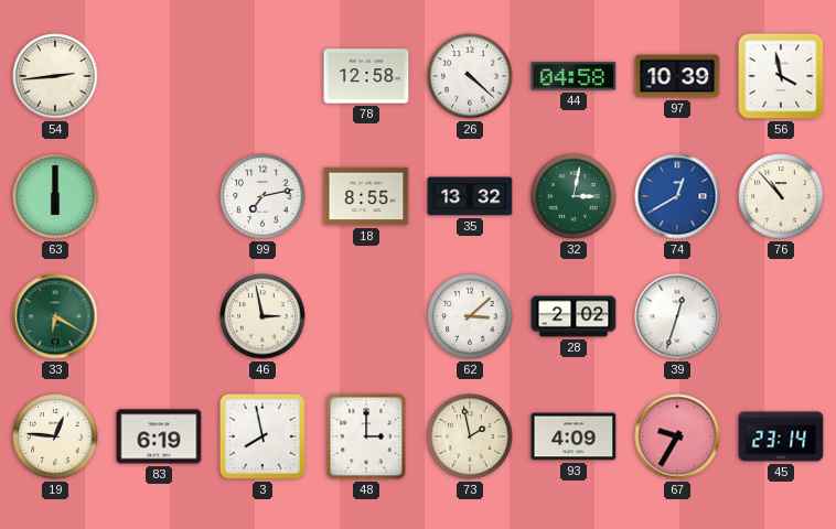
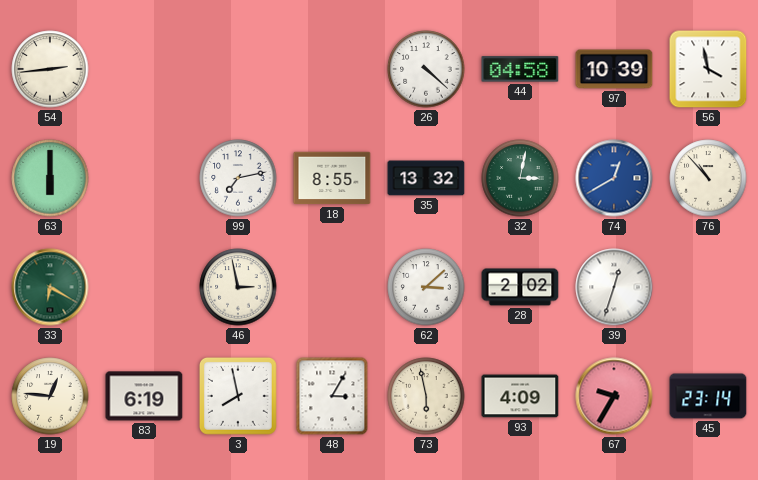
78: 12:58 -> none (366, 76)
48: 3:00 -> 3:05 (332, 396)
73: 1:58 -> 5:58 (426, 396)
